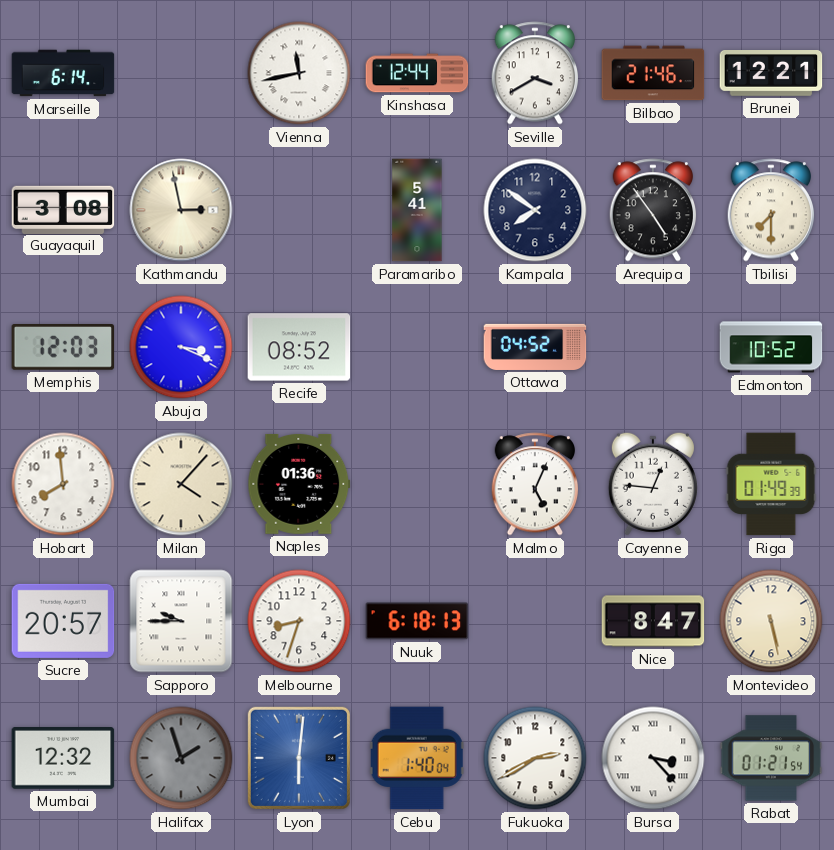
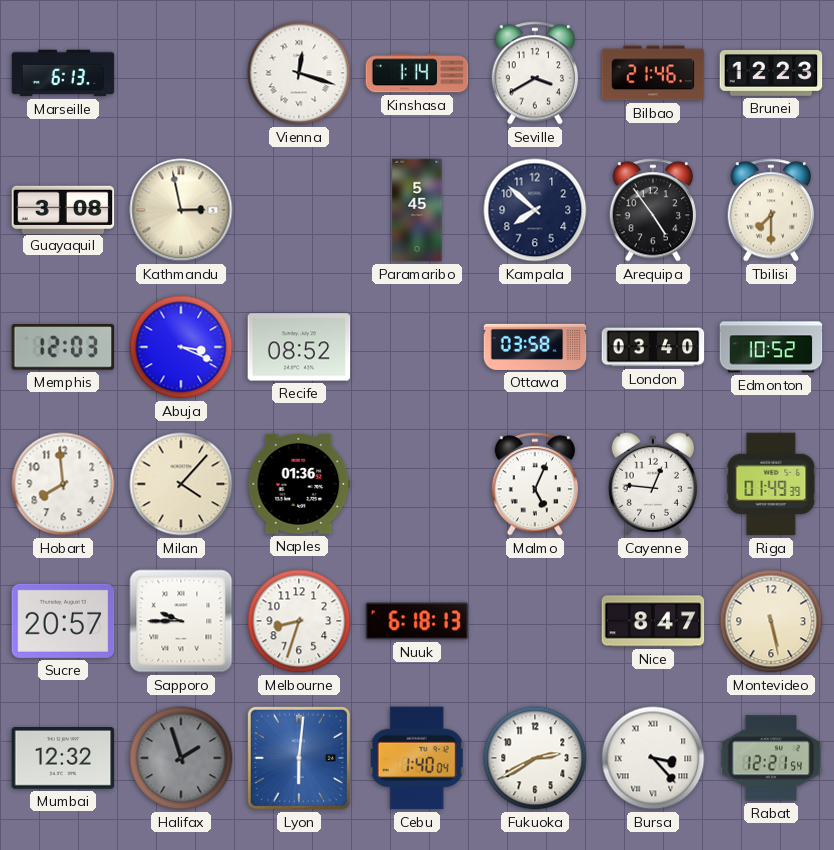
Marseille: 6:14 -> 6:13 (63, 73)
Vienna: 11:43 -> 12:18 (299, 73)
Kinshasa: 12:44 -> 1:14 (417, 73)
Brunei: 12:21 -> 12:23 (771, 74)
Paramaribo: 5:41 -> 5:45 (417, 210)
Kampala: 7:51 -> 7:52 (535, 210)
Ottawa: 04:52 -> 03:58 (535, 347)
London: none -> 03:40 (653, 347)
Rabat: 01:21 -> 12:21 (771, 758)
